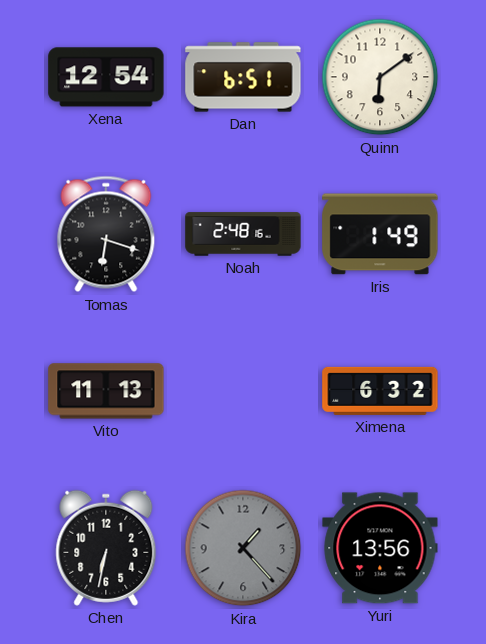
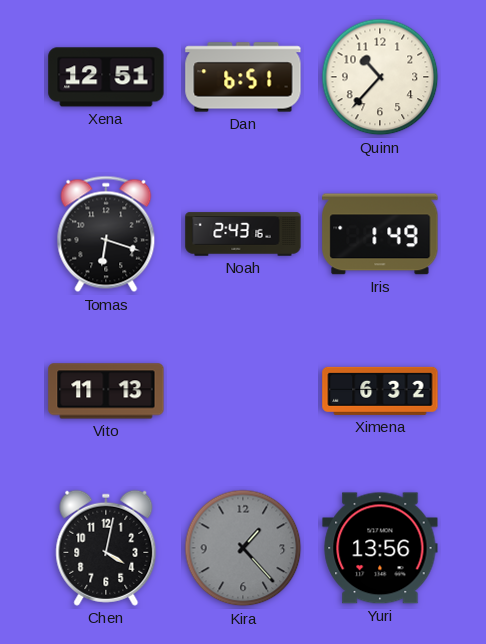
Xena: 12:54 -> 12:51 (106, 77)
Quinn: 6:09 -> 10:37 (380, 77)
Noah: 2:48 -> 2:43 (243, 234)
Chen: 6:32 -> 4:02 (106, 548)
